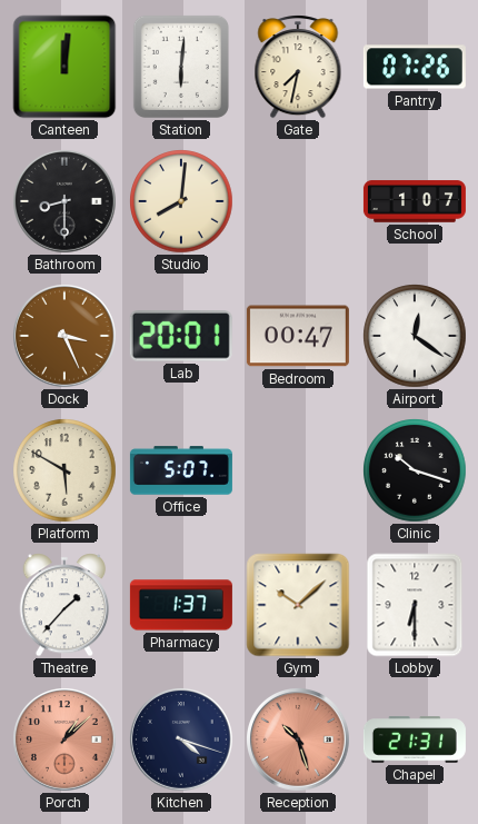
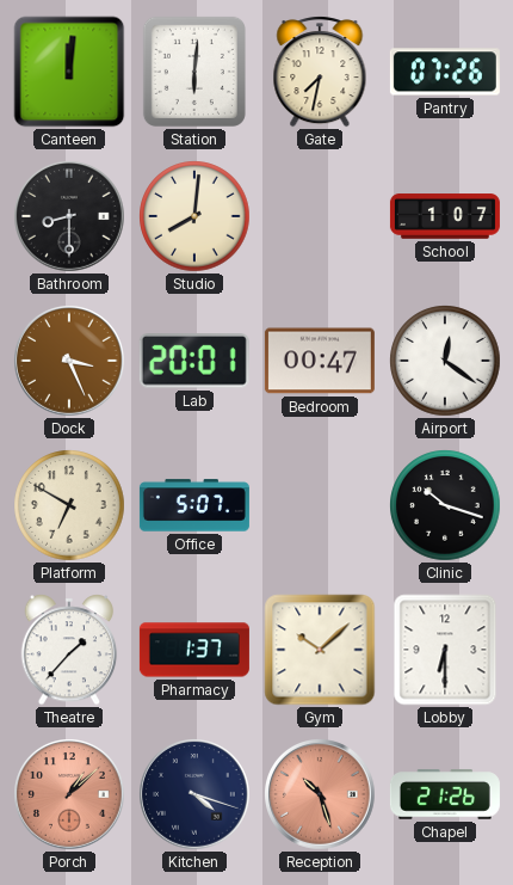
Platform: 5:50 -> 6:50 (69, 505)
Chapel: 21:31 -> 21:26 (445, 794)
